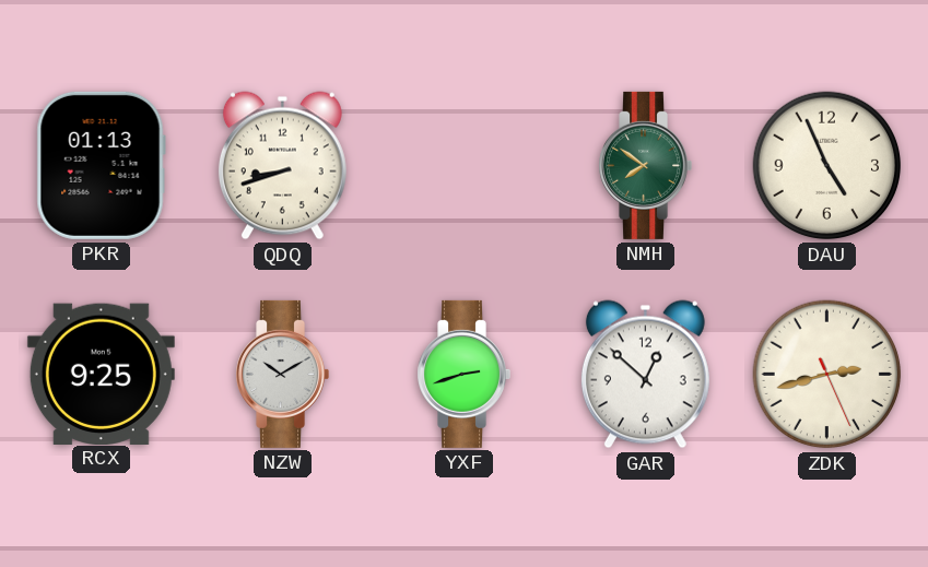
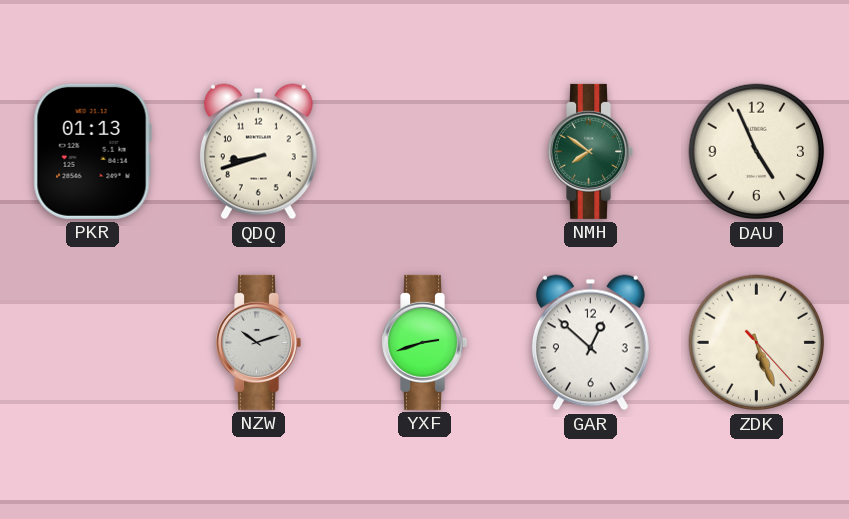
RCX: 9:25 -> none (101, 374)
NZW: 10:10 -> 10:12 (258, 342)
ZDK: 2:42 -> 5:26 (757, 343)
